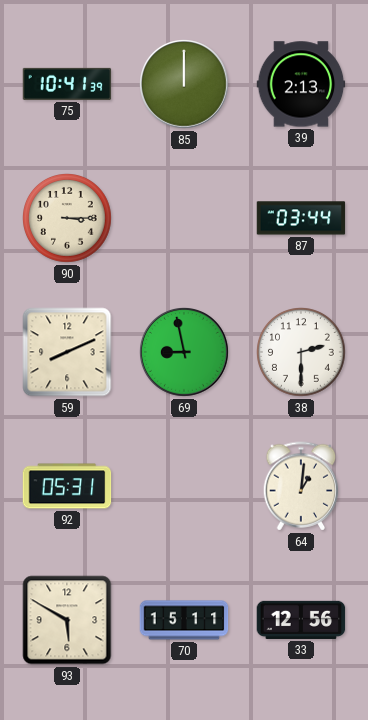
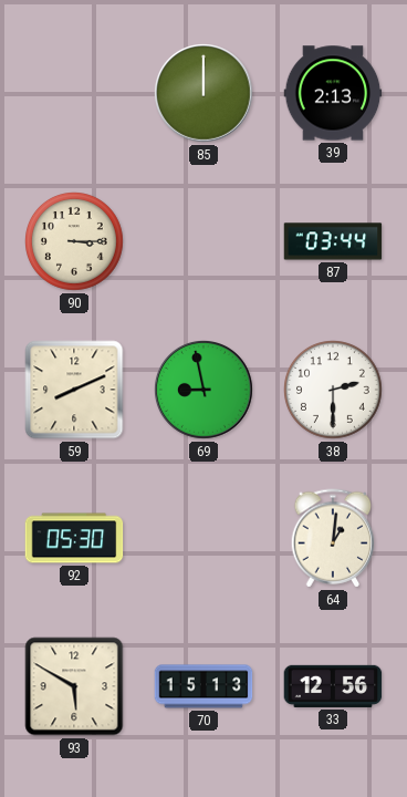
75: 10:41 -> none (67, 84)
92: 05:31 -> 05:30 (74, 538)
70: 15:11 -> 15:13 (203, 686)
